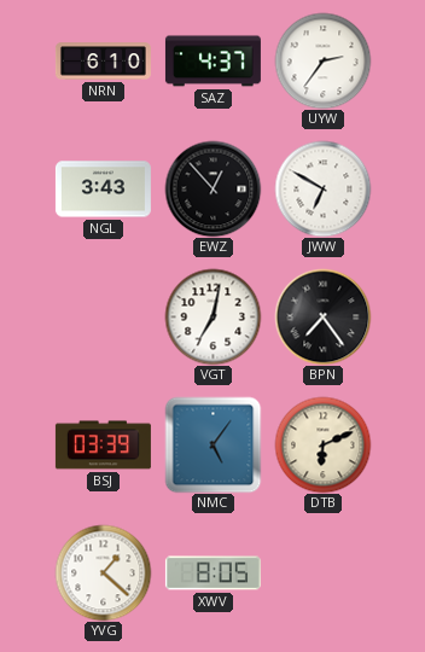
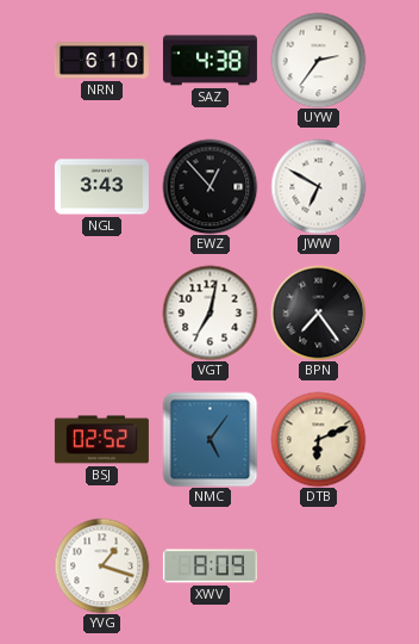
SAZ: 4:37 -> 4:38 (209, 61)
BSJ: 03:39 -> 02:52 (101, 440)
YVG: 1:22 -> 1:18 (101, 565)
XWV: 8:05 -> 8:09 (209, 566)
